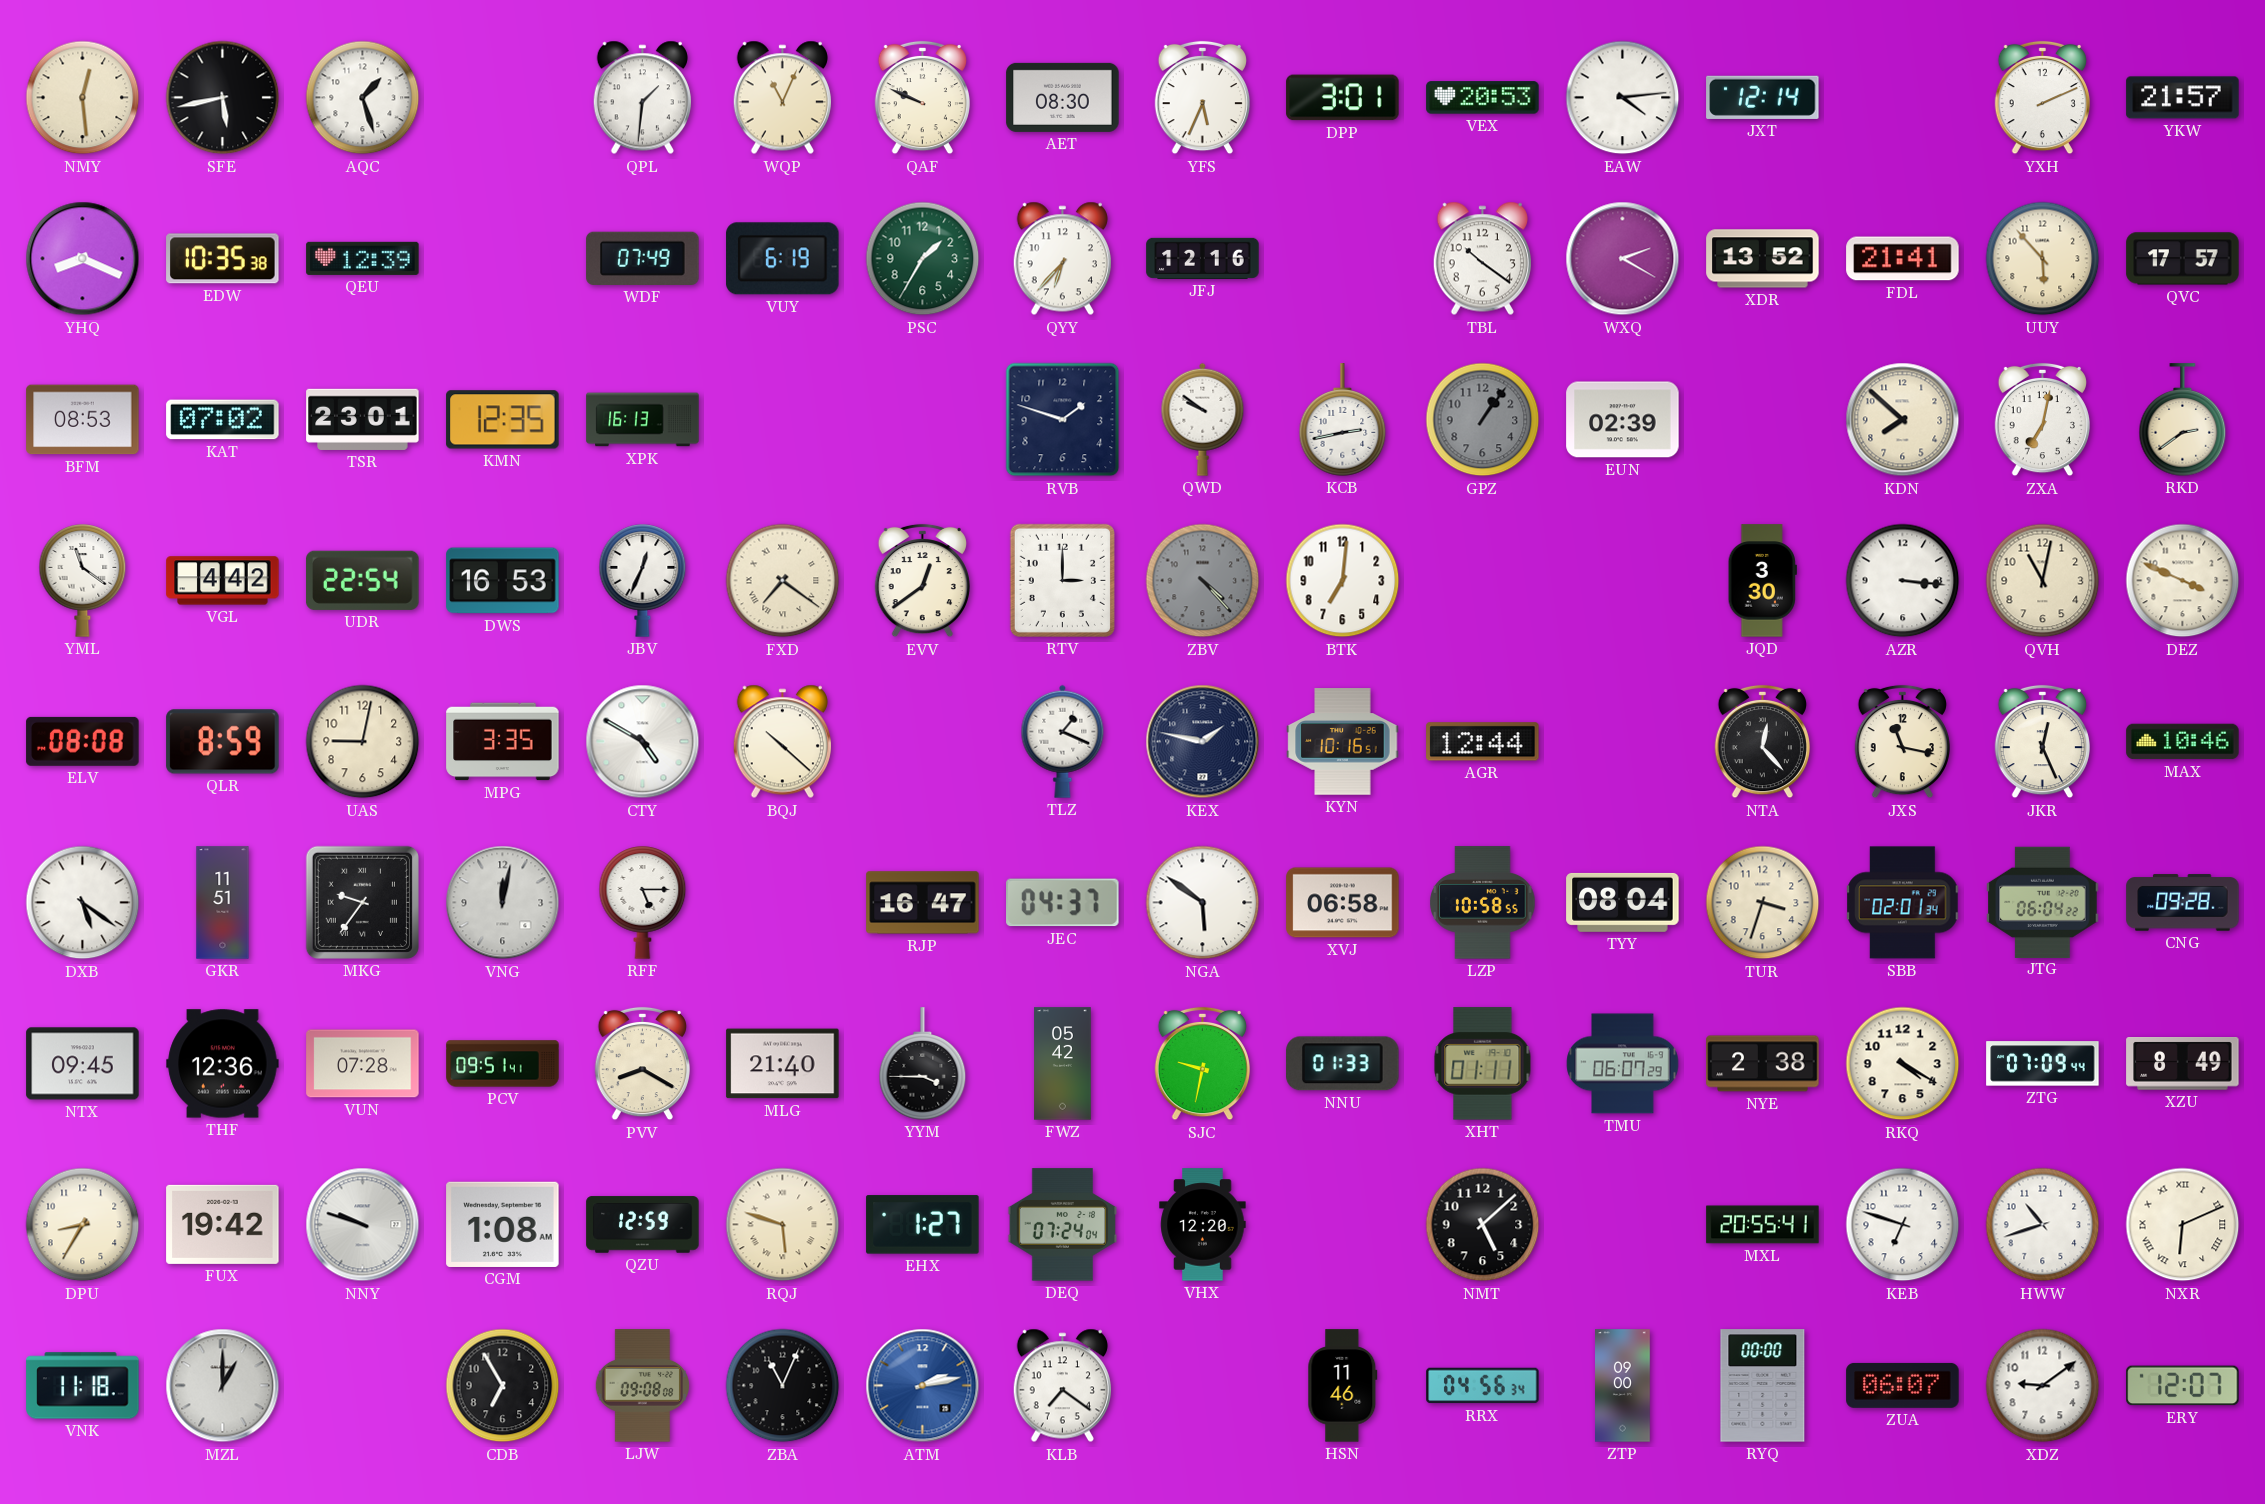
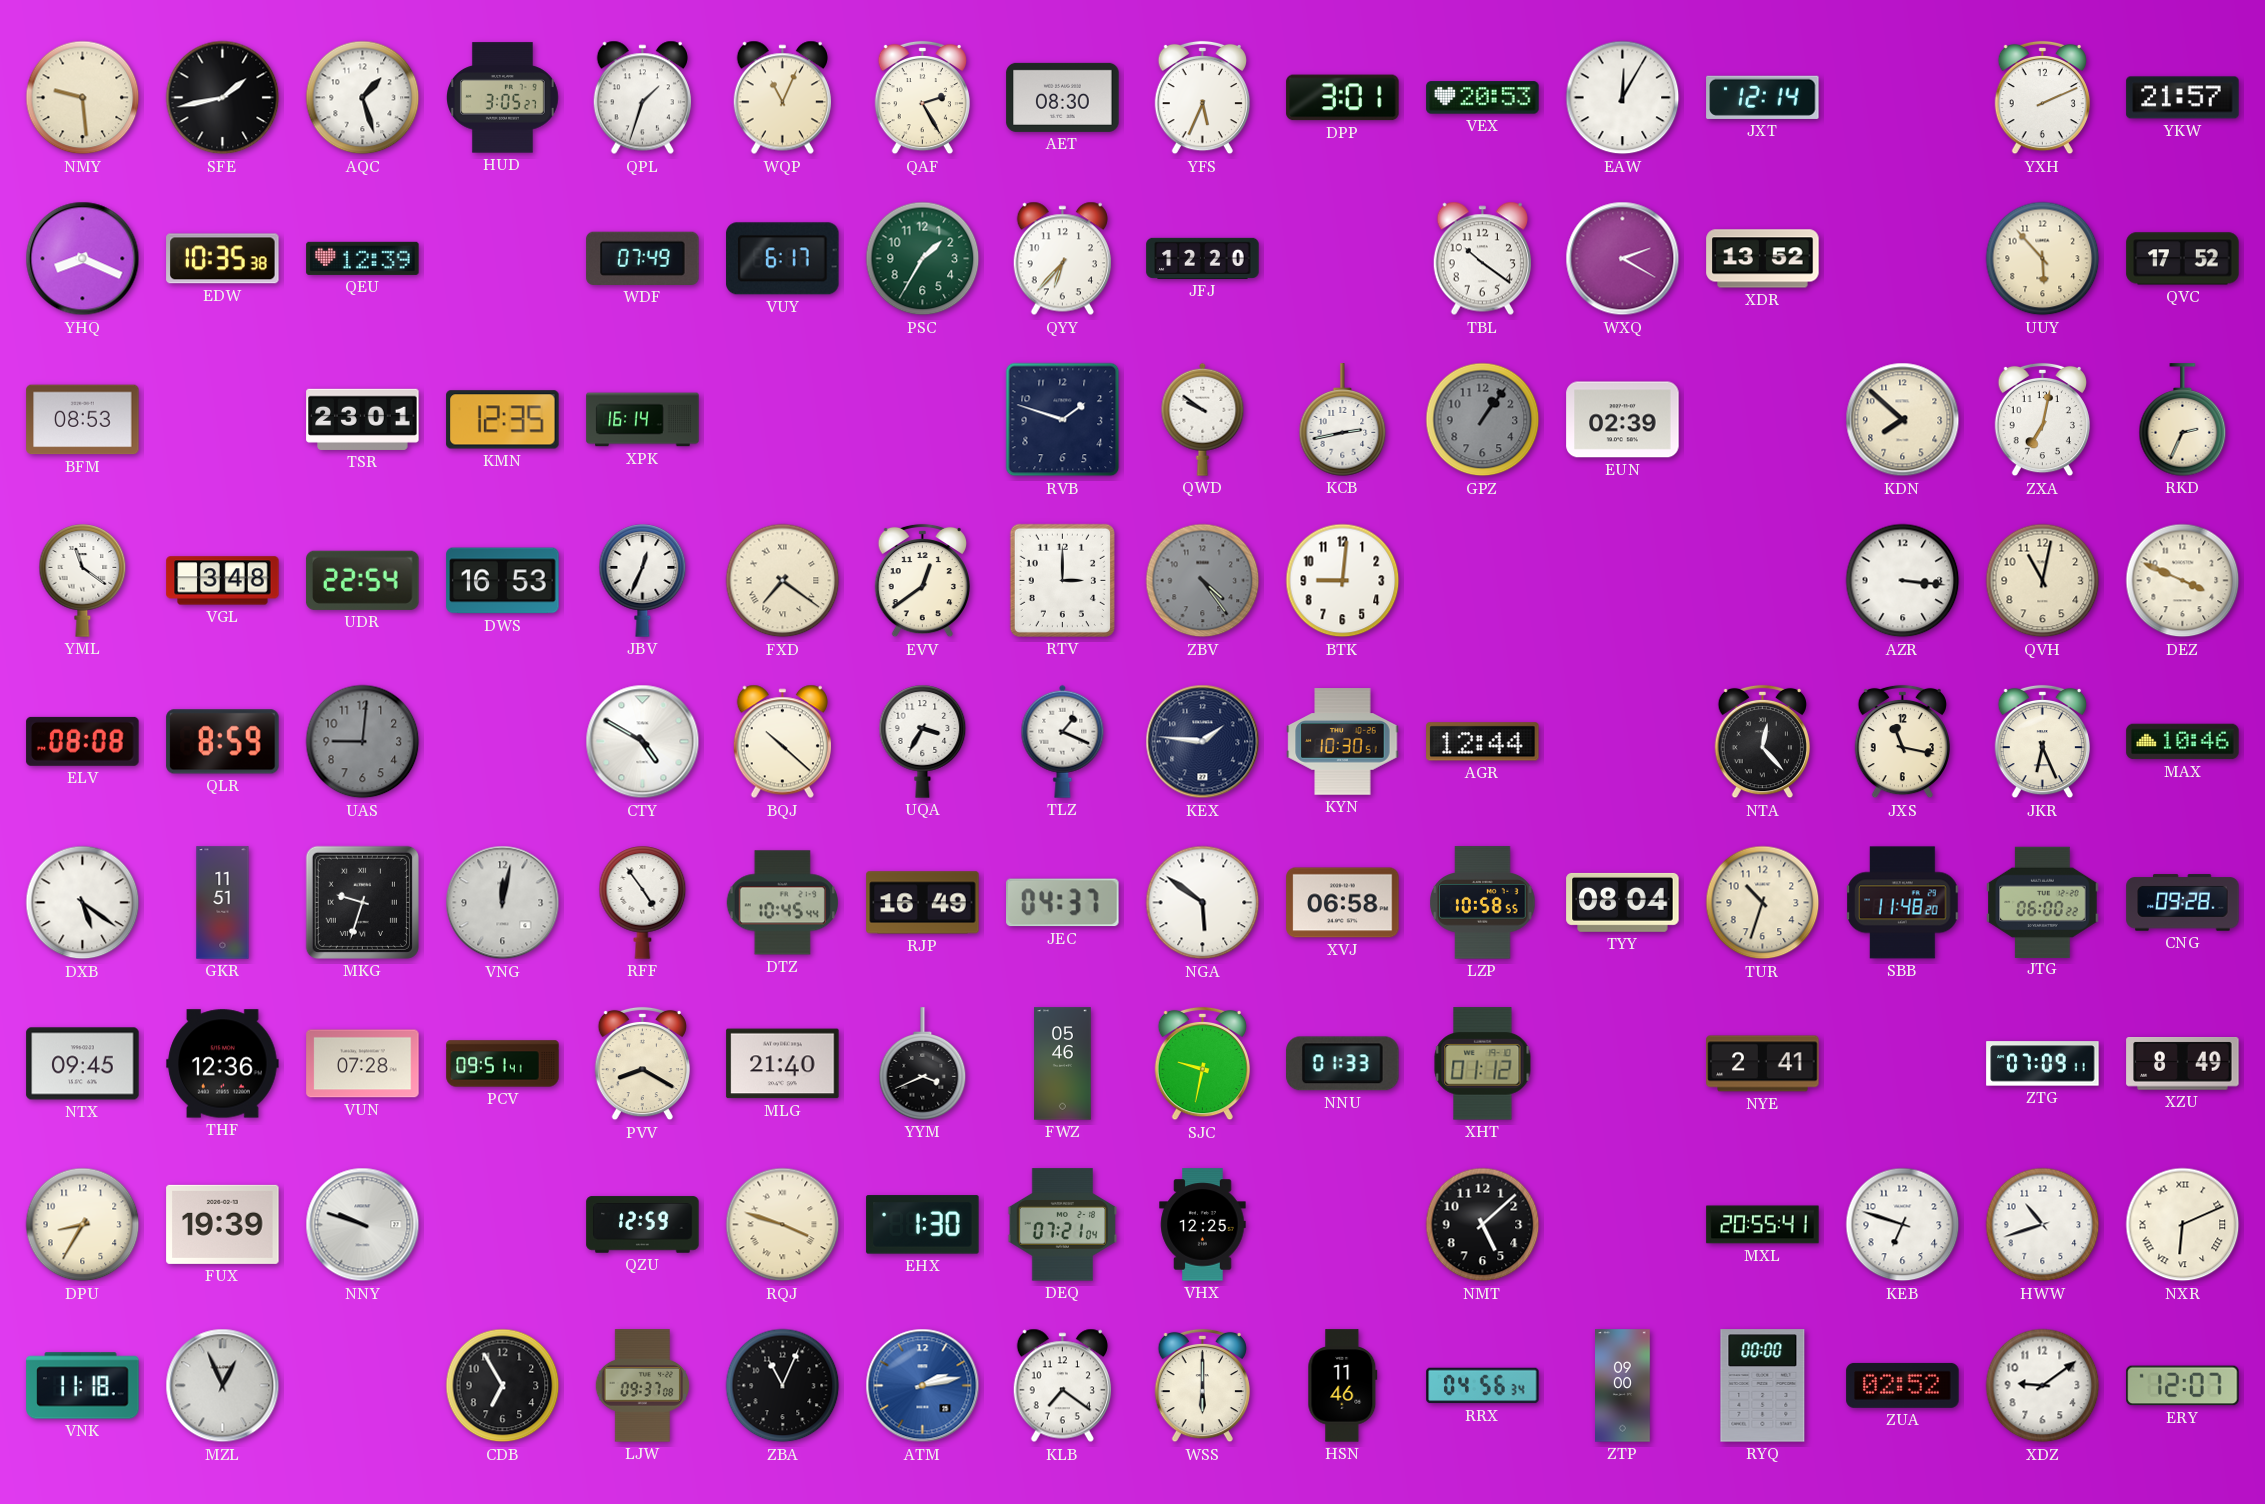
NMY: 12:29 -> 9:29 (83, 98)
SFE: 5:43 -> 1:43 (223, 98)
HUD: none -> 3:05 (503, 98)
QPL: 1:31 -> 1:33 (642, 98)
QAF: 9:49 -> 2:25 (922, 98)
EAW: 4:14 -> 12:05 (1623, 98)
VUY: 6:19 -> 6:17 (783, 259)
JFJ: 12:16 -> 12:20 (1203, 258)
FDL: 21:41 -> none (1903, 259)
QVC: 17:57 -> 17:52 (2183, 259)
KAT: 07:02 -> none (223, 420)
XPK: 16:13 -> 16:14 (643, 420)
RKD: 2:39 -> 2:34 (2183, 420)
VGL: 4:42 -> 3:48 (223, 581)
ZBV: 4:23 -> 4:24 (1203, 581)
BTK: 7:01 -> 9:01 (1343, 581)
JQD: 3:30 -> none (1762, 581)
UAS: 9:02 -> 9:01 (363, 742)
UAS dial: cream -> grey (363, 742)
MPG: 3:35 -> none (503, 742)
UQA: none -> 3:35 (923, 742)
KEX: 1:47 -> 1:46 (1203, 742)
KYN: 10:16 -> 10:30 (1343, 742)
JKR: 12:26 -> 6:26 (2042, 742)
MKG: 9:36 -> 9:33 (362, 902)
RFF: 5:15 -> 4:54 (643, 903)
DTZ: none -> 10:45 (782, 903)
RJP: 16:47 -> 16:49 (923, 903)
TUR: 3:33 -> 10:33 (1763, 903)
SBB: 02:01 -> 11:48 (1903, 903)
JTG: 06:04 -> 06:00 (2043, 902)
YYM: 3:45 -> 3:41 (923, 1064)
FWZ: 05:42 -> 05:46 (1063, 1064)
XHT: 01:11 -> 01:12 (1483, 1064)
TMU: 06:07 -> none (1623, 1064)
NYE: 2:38 -> 2:41 (1763, 1064)
RKQ: 4:20 -> none (1903, 1064)
ZTG: 07:09:44 -> 07:09:11 (2043, 1064)
FUX: 19:42 -> 19:39 (223, 1224)
CGM: 1:08 -> none (503, 1224)
RQJ: 5:48 -> 3:48 (783, 1225)
EHX: 1:27 -> 1:30 (923, 1225)
DEQ: 07:24 -> 07:21 (1063, 1225)
VHX: 12:20 -> 12:25 (1203, 1225)
MZL: 1:00 -> 12:56 (223, 1386)
LJW: 09:08 -> 09:37 (642, 1386)
WSS: none -> 6:00 (1202, 1386)
ZUA: 06:07 -> 02:52 (1903, 1385)
